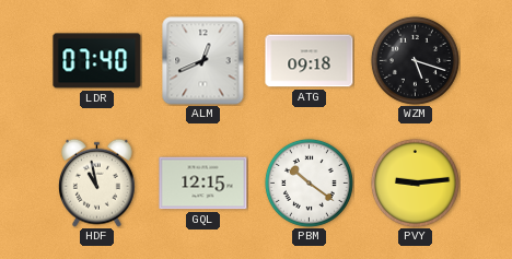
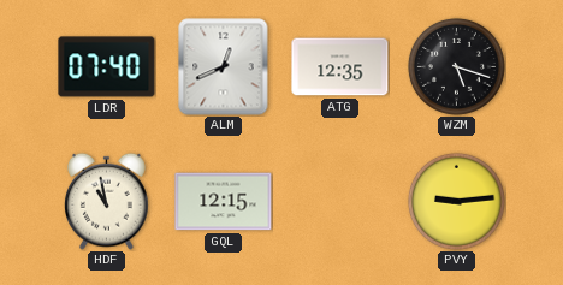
ATG: 09:18 -> 12:35 (340, 67)
PBM: 10:21 -> none (309, 183)
